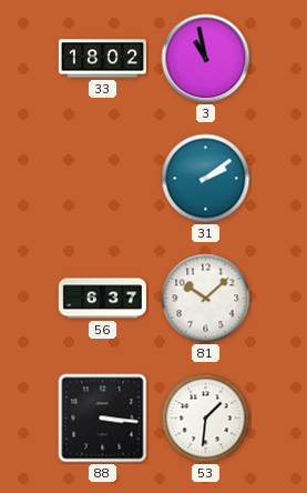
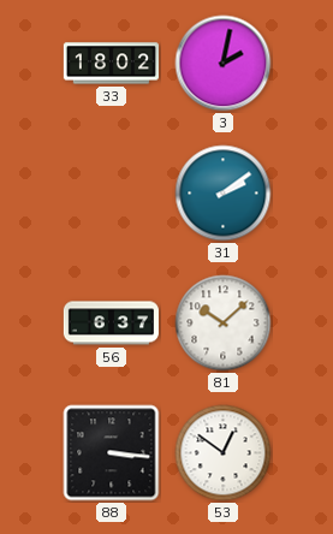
3: 10:58 -> 2:02 (224, 64)
53: 1:31 -> 12:51 (224, 453)
